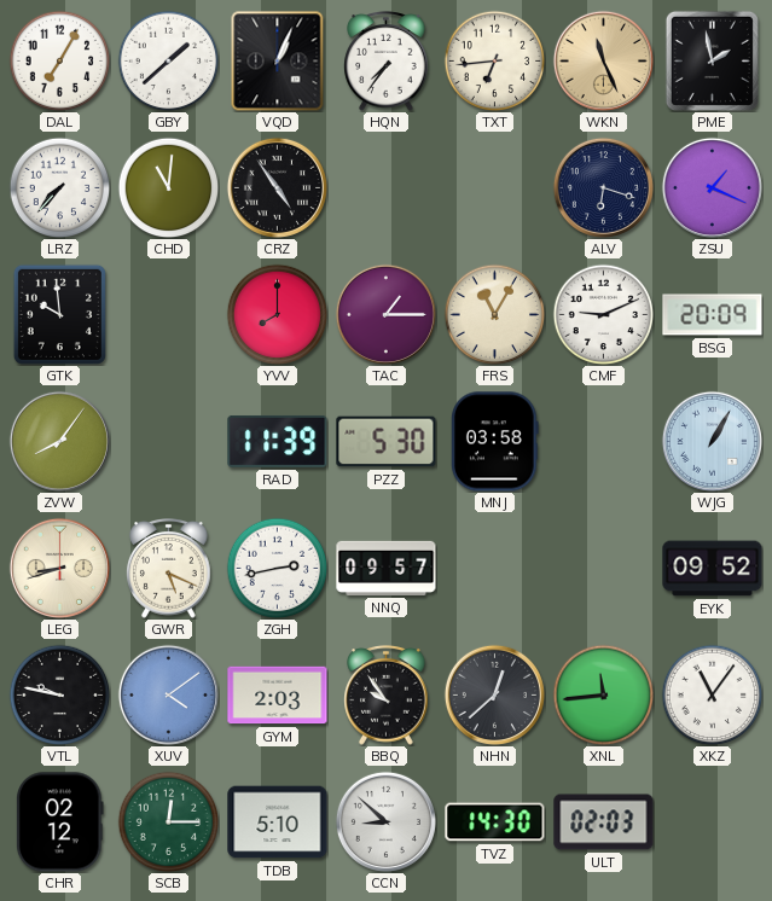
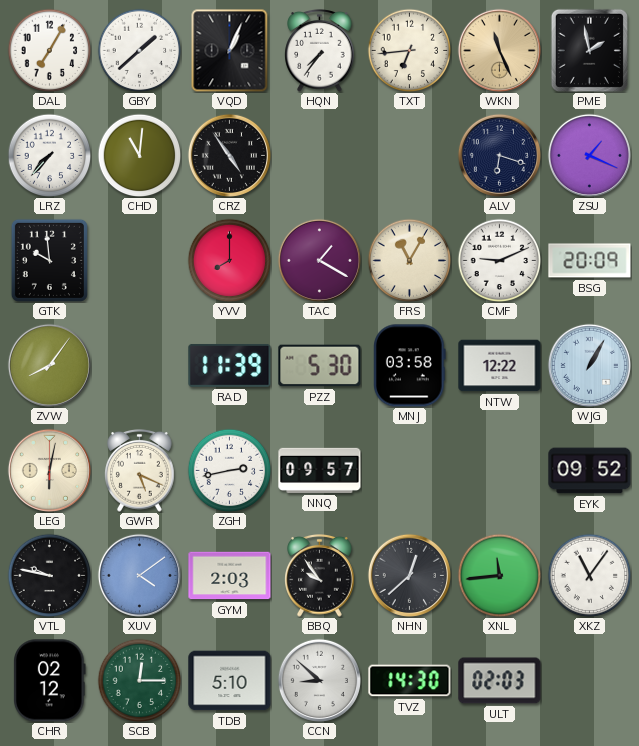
TAC: 1:15 -> 1:20 (319, 260)
NTW: none -> 12:22 (500, 366)
LEG: 8:42 -> 6:02 (49, 470)
